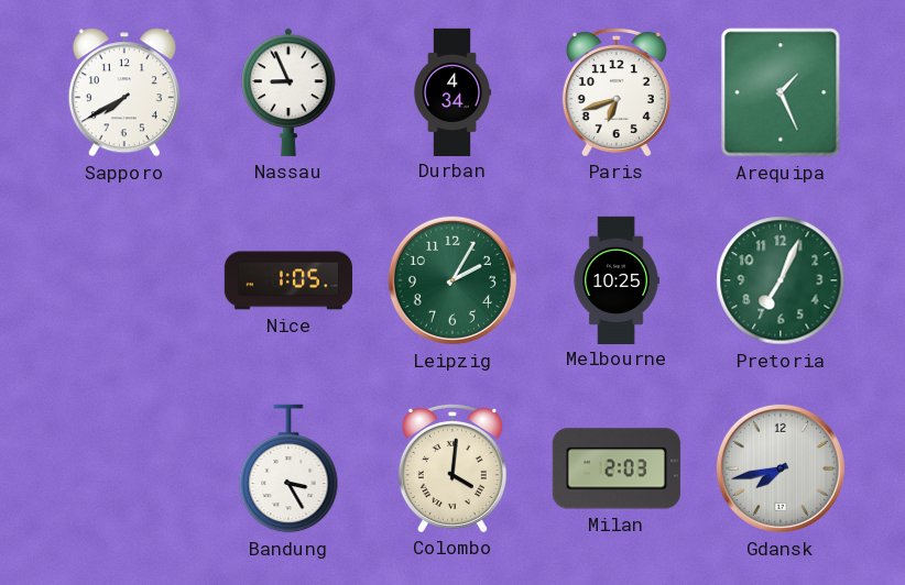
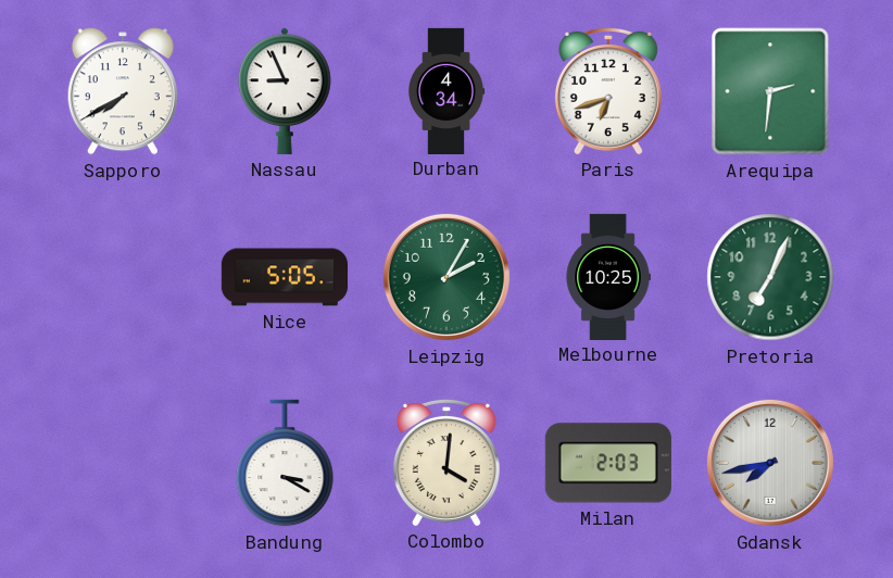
Arequipa: 1:26 -> 2:31 (770, 91)
Nice: 1:05 -> 5:05 (284, 277)
Bandung: 3:25 -> 3:20 (285, 463)
